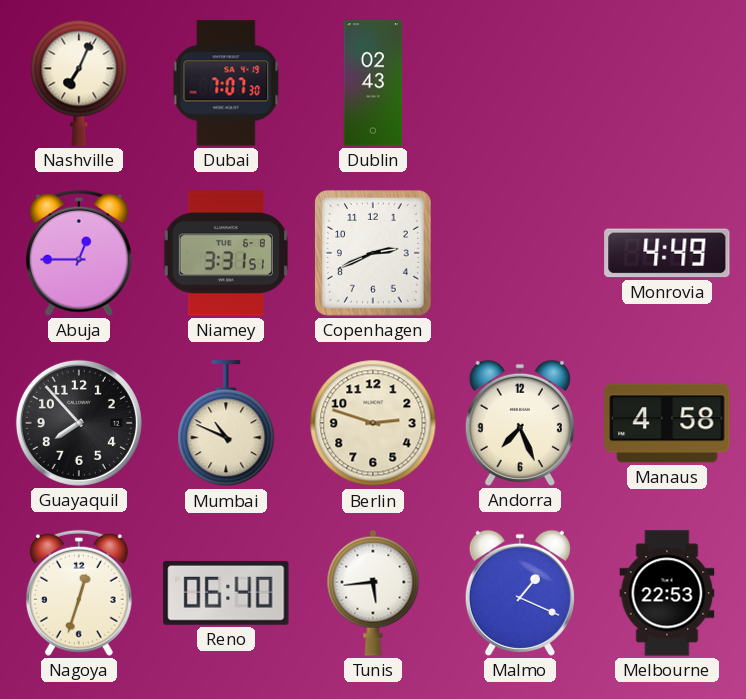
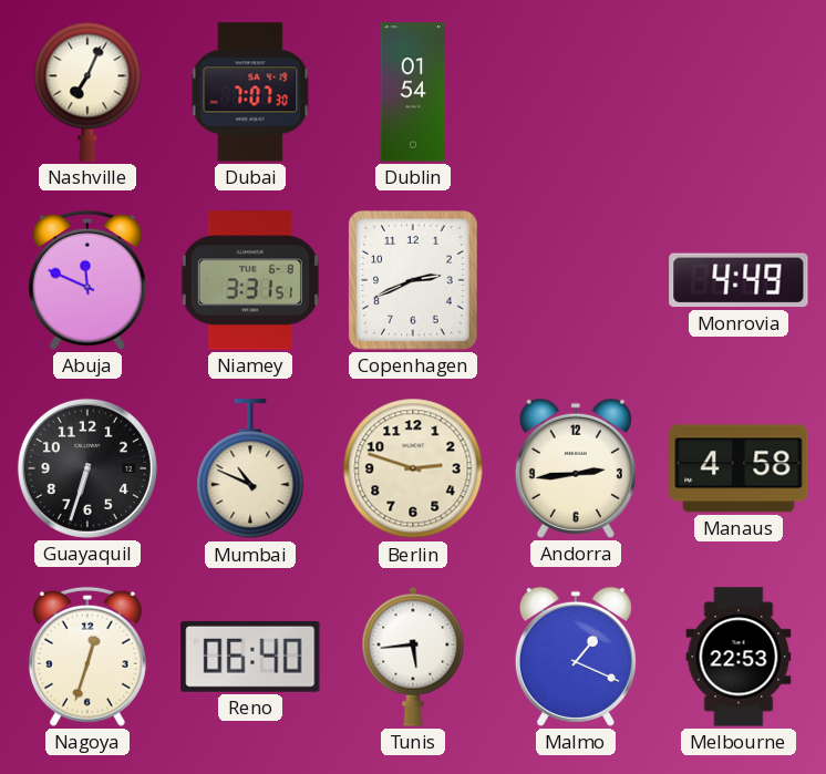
Dublin: 02:43 -> 01:54 (413, 92)
Abuja: 12:45 -> 11:49 (87, 280)
Guayaquil: 7:53 -> 6:33 (87, 468)
Andorra: 7:26 -> 2:44 (576, 468)
